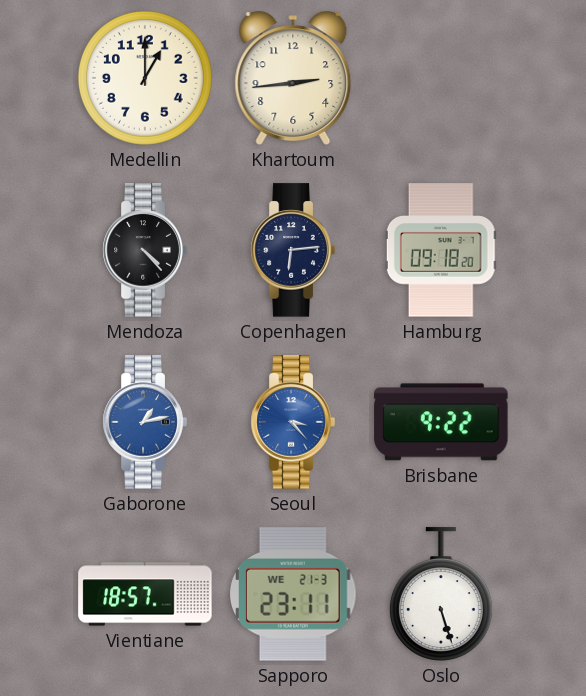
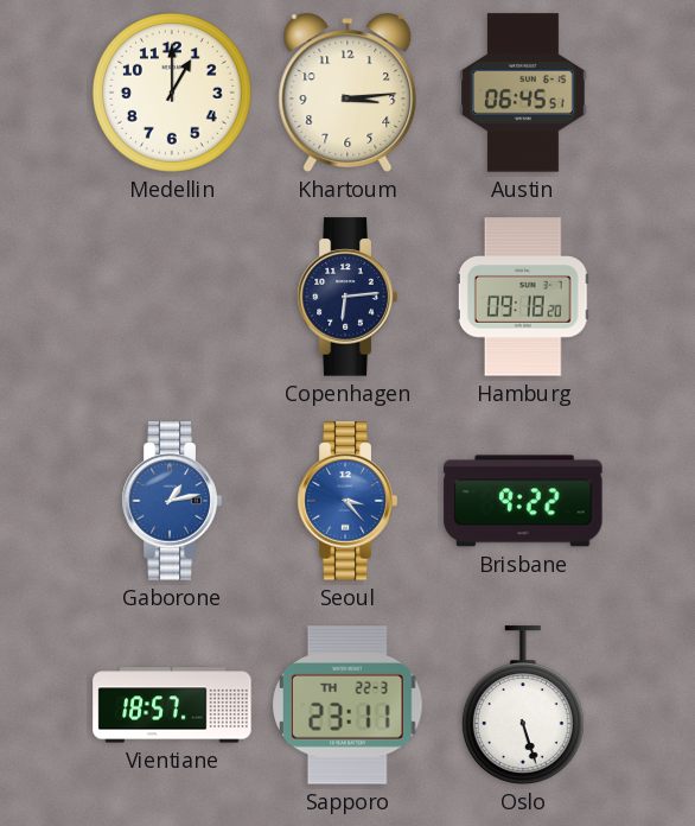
Khartoum: 2:44 -> 3:14 (347, 93)
Austin: none -> 06:45 (524, 93)
Mendoza: 4:23 -> none (145, 250)
Sapporo date: WE 21-3 -> TH 22-3 (349, 705)
